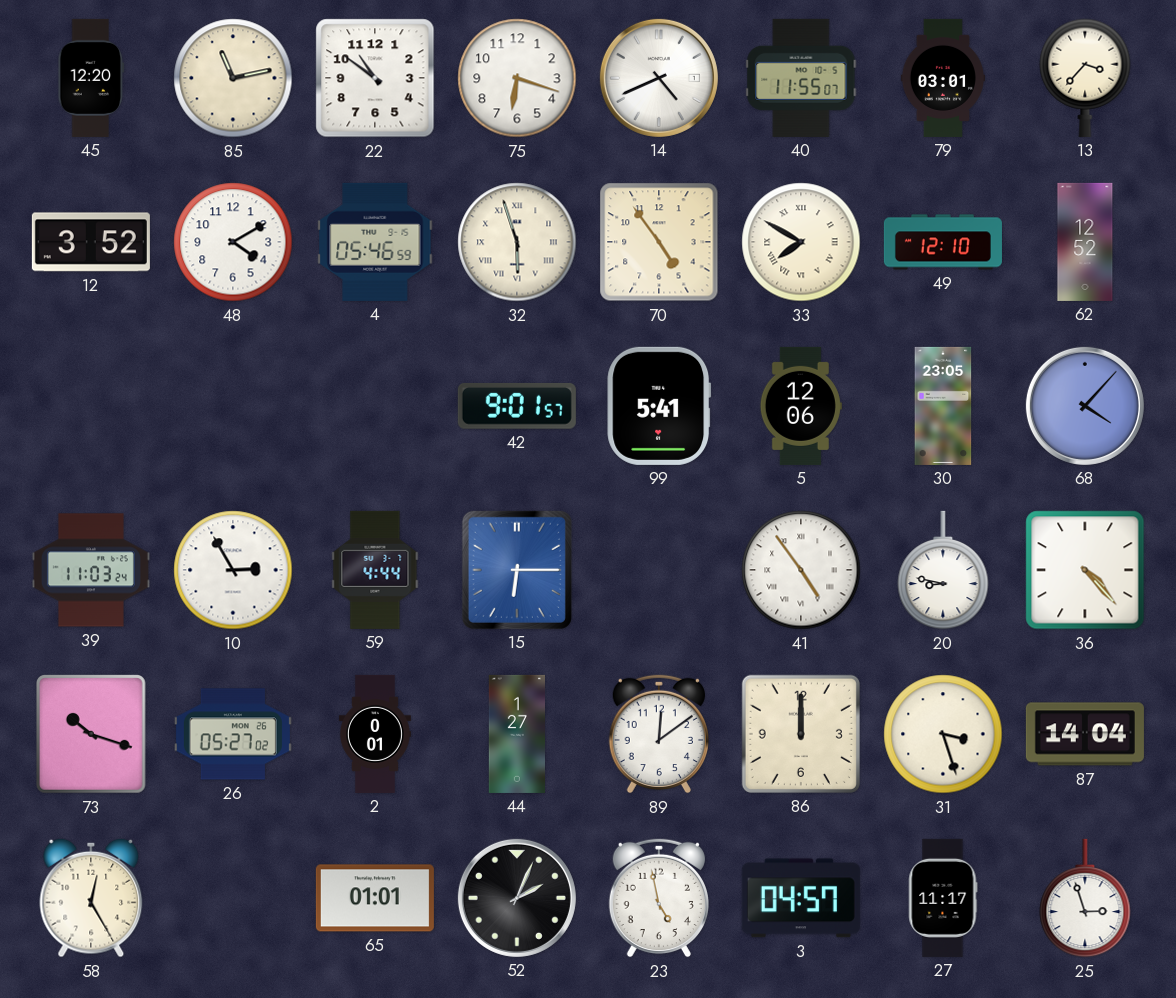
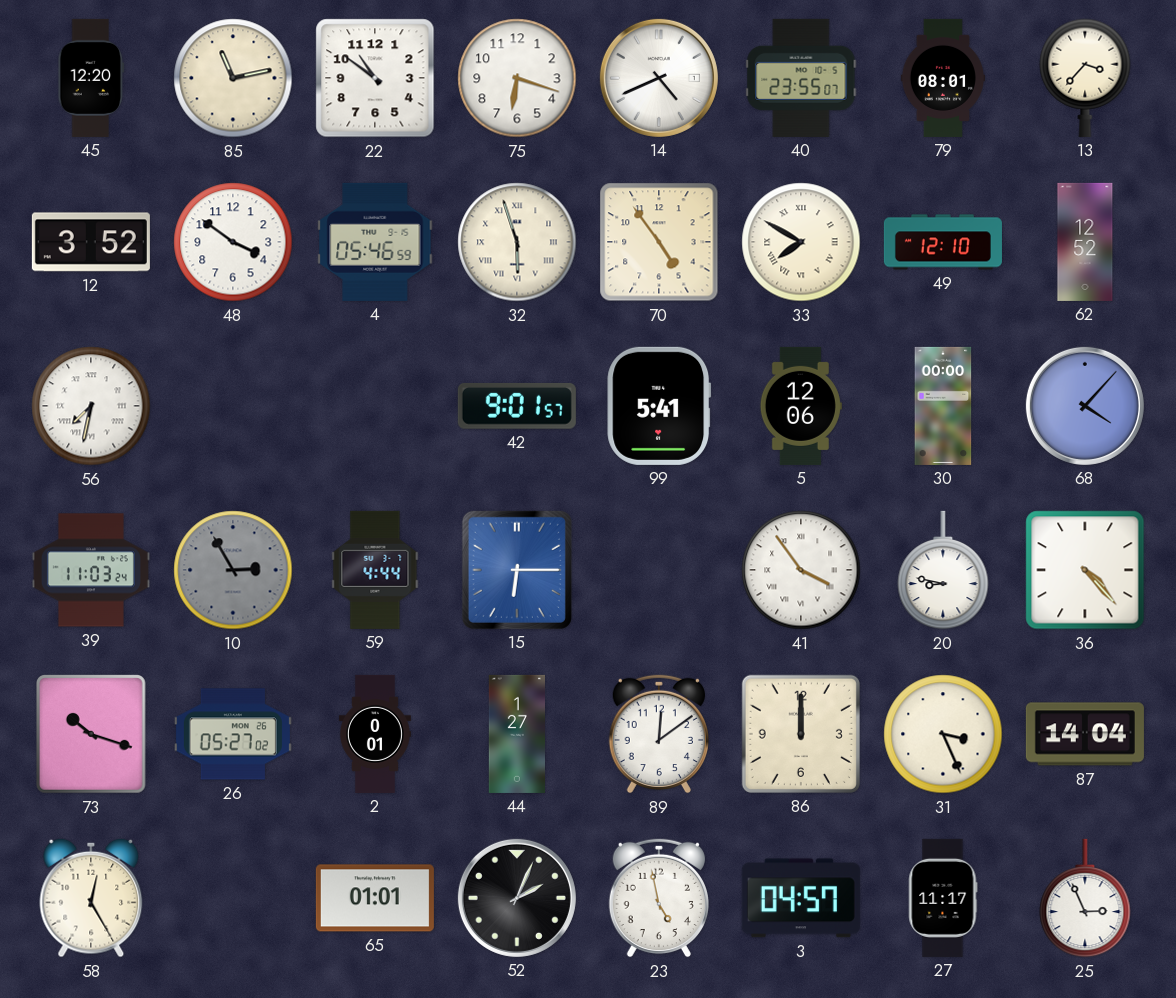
40: 11:55 -> 23:55 (801, 78)
79: 03:01 -> 08:01 (942, 78)
48: 4:10 -> 3:51 (233, 242)
56: none -> 7:32 (91, 406)
30: 23:05 -> 00:00 (943, 406)
10 dial: white -> grey (233, 570)
41: 4:54 -> 3:54 (801, 570)
31: 3:27 -> 3:26 (943, 734)
25: 2:57 -> 2:56 (1085, 898)
